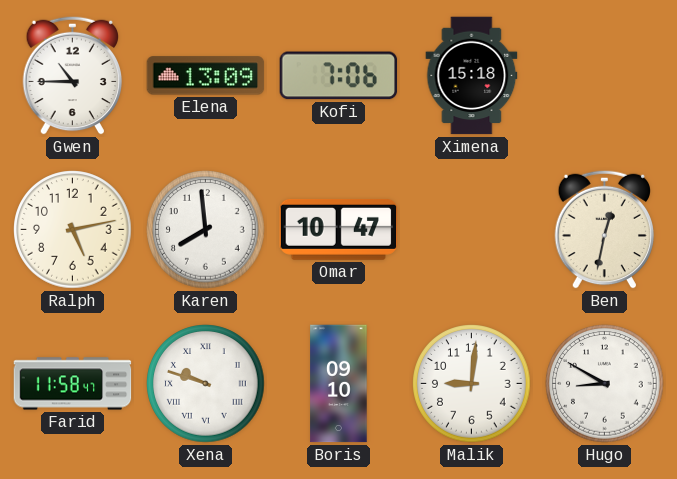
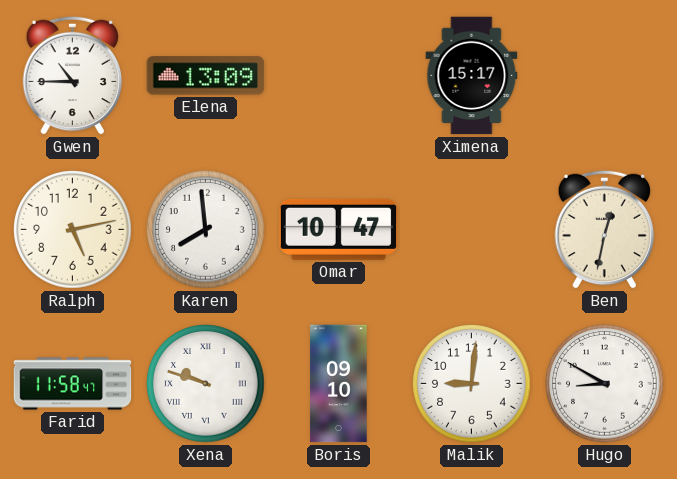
Kofi: 7:06 -> none (339, 76)
Ximena: 15:18 -> 15:17 (472, 76)
